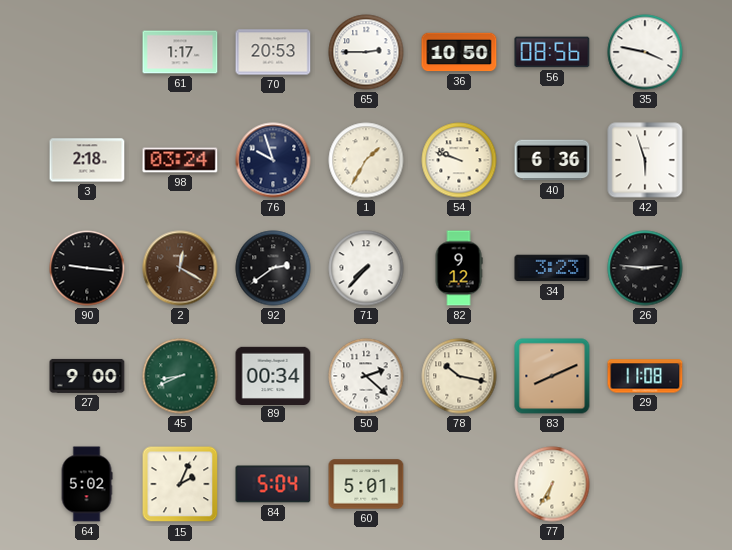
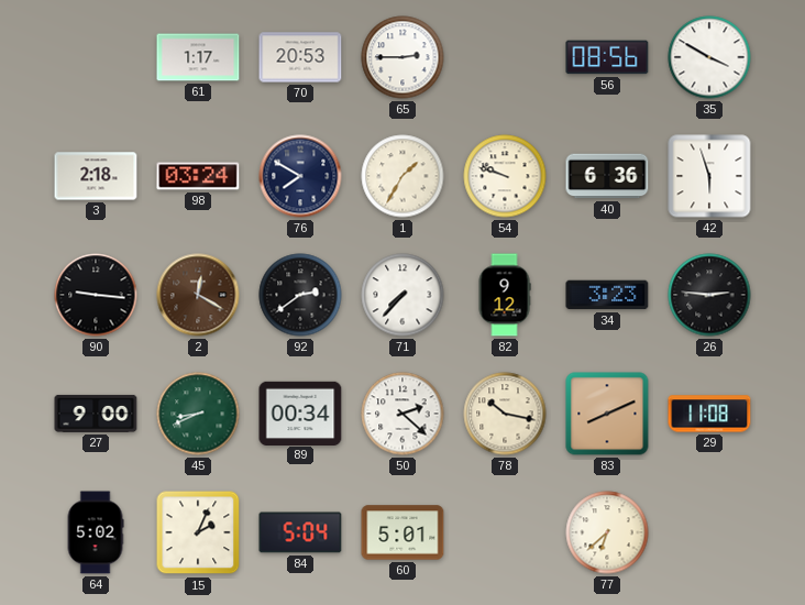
36: 10:50 -> none (459, 52)
35: 3:47 -> 3:50 (709, 57)
76: 9:57 -> 7:50 (300, 176)
77: 6:35 -> 6:38 (607, 532)
